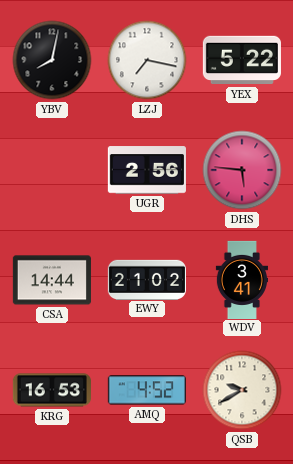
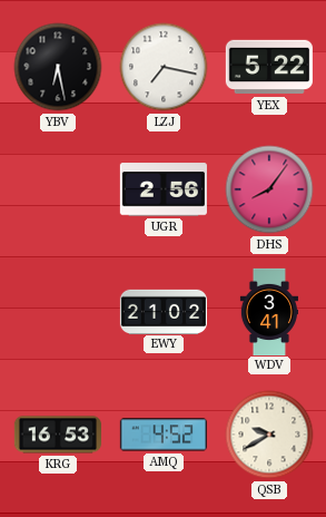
YBV: 8:02 -> 6:28 (58, 67)
DHS: 5:46 -> 8:06 (269, 189)
CSA: 14:44 -> none (52, 280)
